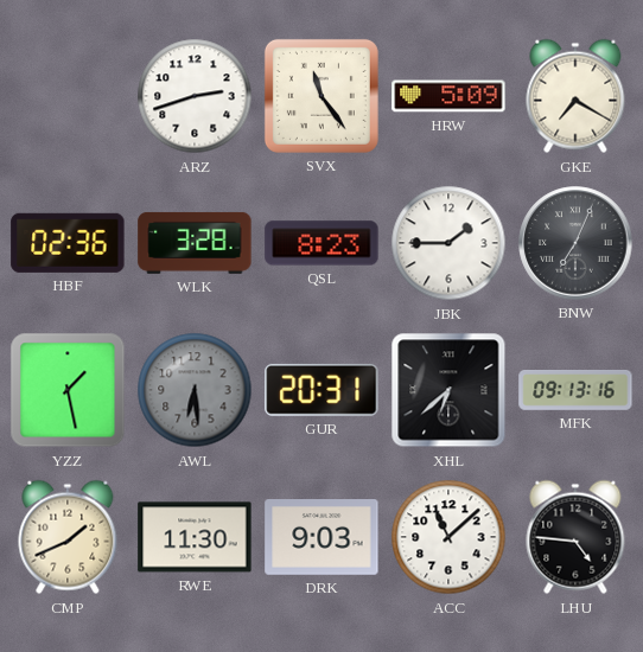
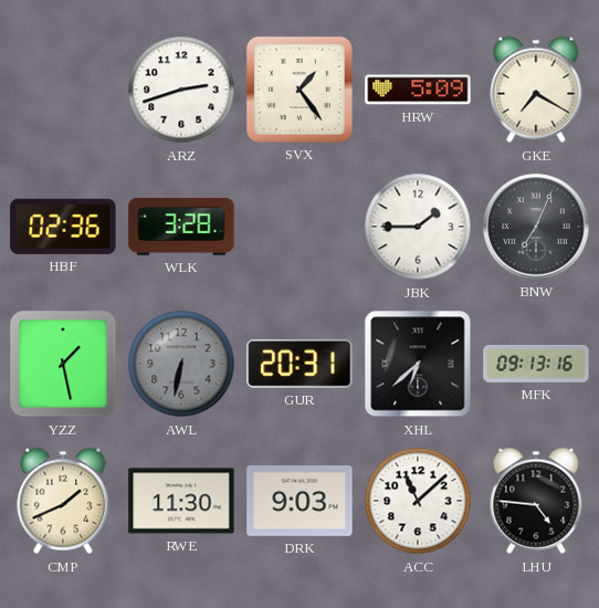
SVX: 11:24 -> 1:24 (299, 90)
QSL: 8:23 -> none (321, 243)
AWL: 6:29 -> 6:32 (181, 364)
